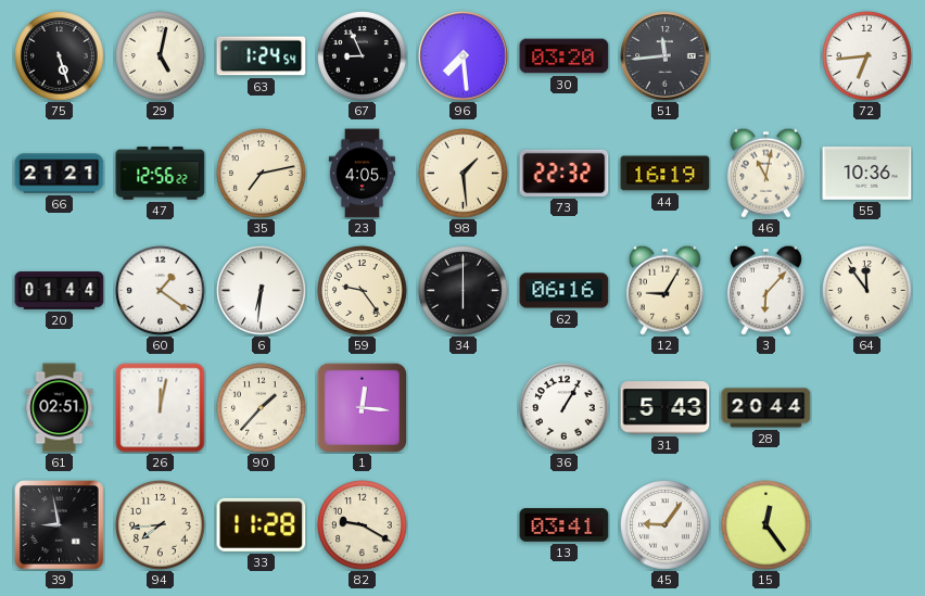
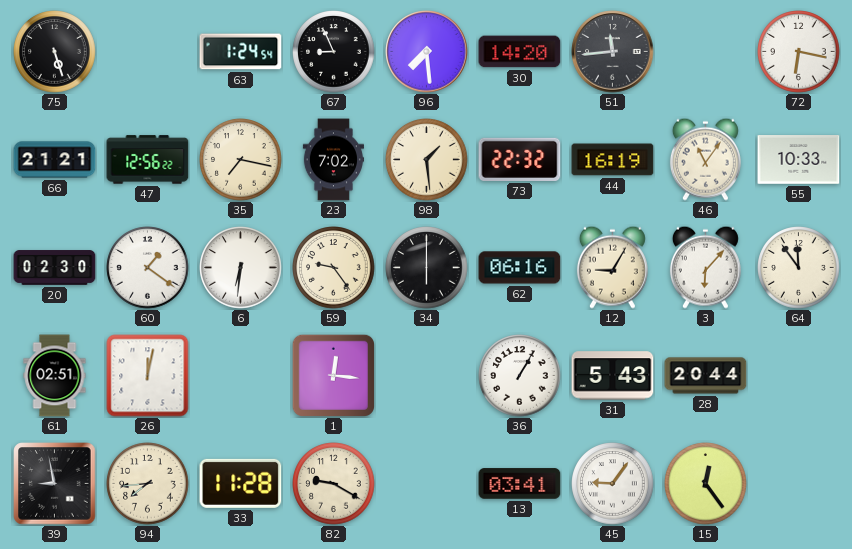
29: 5:02 -> none (161, 56)
30: 03:20 -> 14:20 (520, 52)
72: 6:44 -> 6:17 (799, 52)
35: 7:13 -> 7:17 (241, 160)
23: 4:05 -> 7:02 (333, 160)
46: 11:02 -> 11:06 (705, 159)
55: 10:36 -> 10:33 (799, 160)
20: 01:44 -> 02:30 (55, 268)
90: 1:37 -> none (262, 408)
